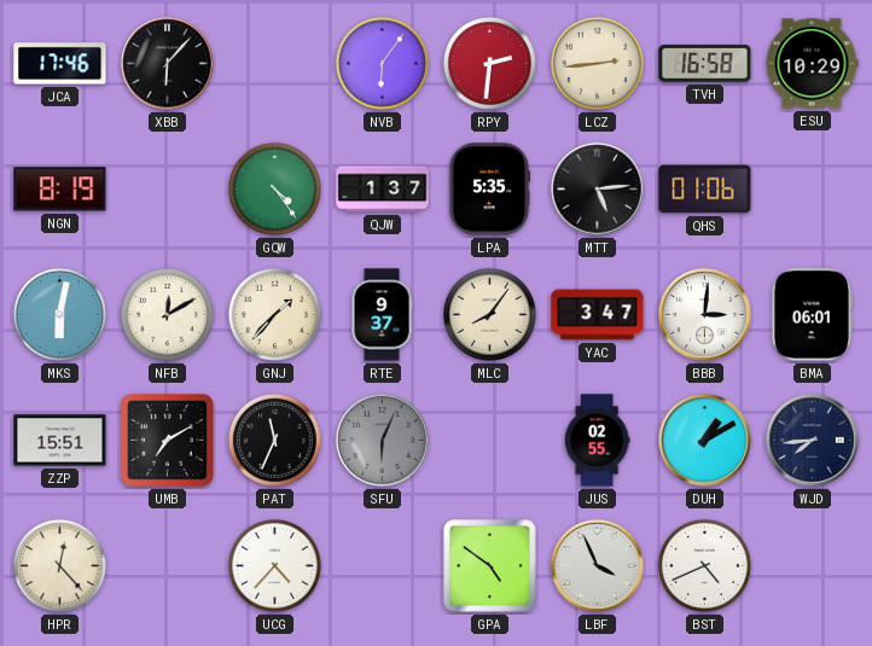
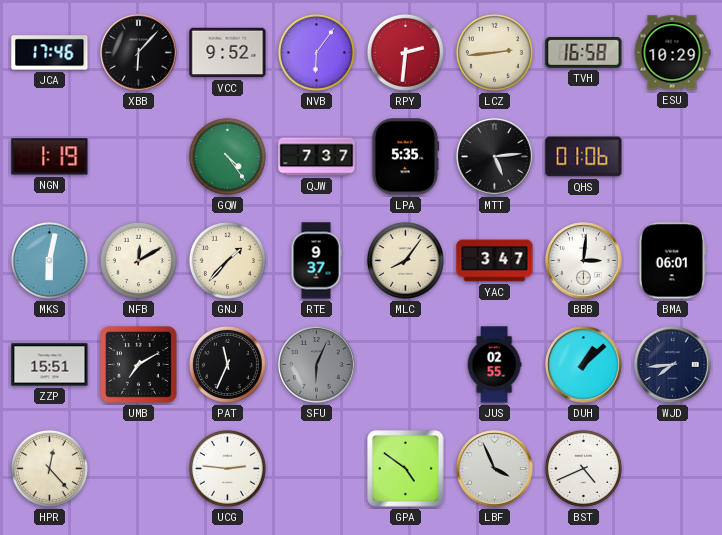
VCC: none -> 9:52 (228, 53)
NGN: 8:19 -> 1:19 (50, 157)
QJW: 1:37 -> 7:37 (317, 157)
DUH: 1:10 -> 1:08 (584, 365)
UCG: 4:37 -> 2:46 (227, 468)
